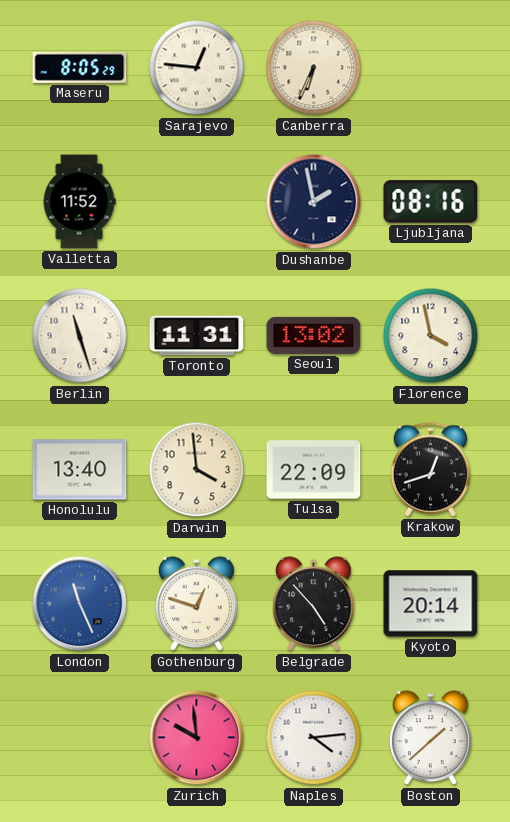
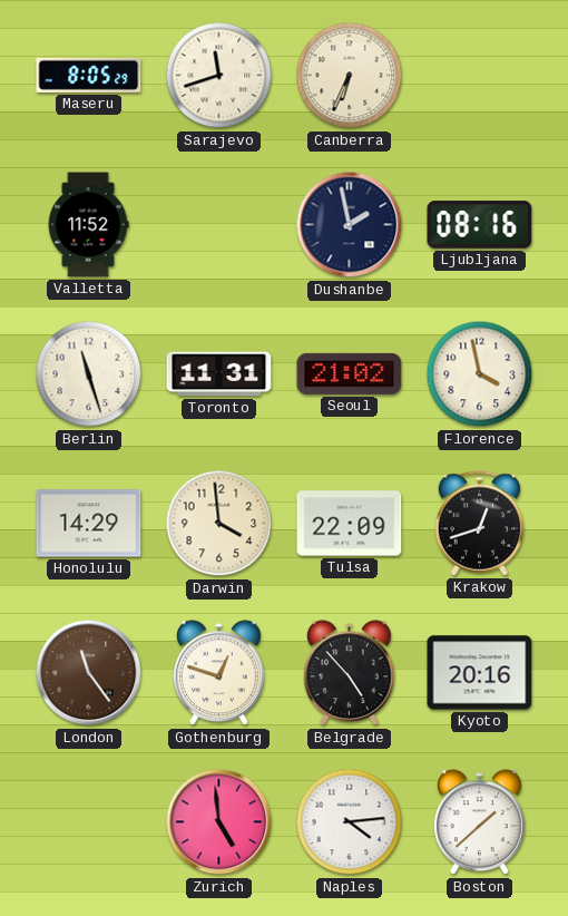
Sarajevo: 12:46 -> 11:42 (219, 76)
Seoul: 13:02 -> 21:02 (350, 373)
Honolulu: 13:40 -> 14:29 (89, 524)
London: 11:26 -> 11:24 (89, 673)
London dial: blue -> brown (89, 673)
Kyoto: 20:14 -> 20:16 (480, 673)
Zurich: 9:59 -> 4:59 (219, 822)
